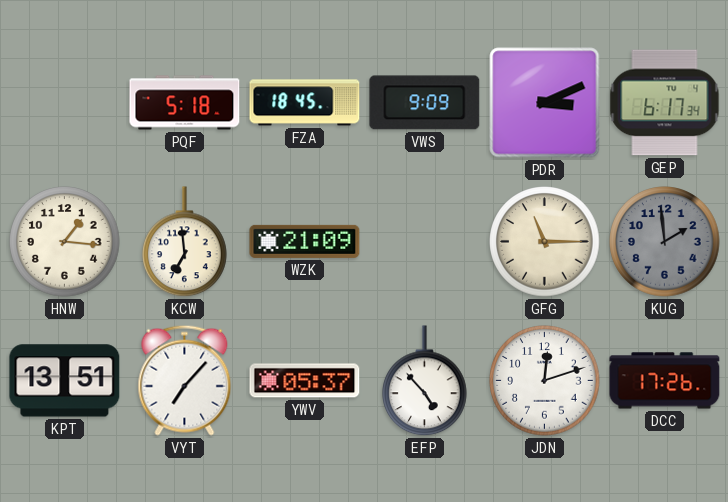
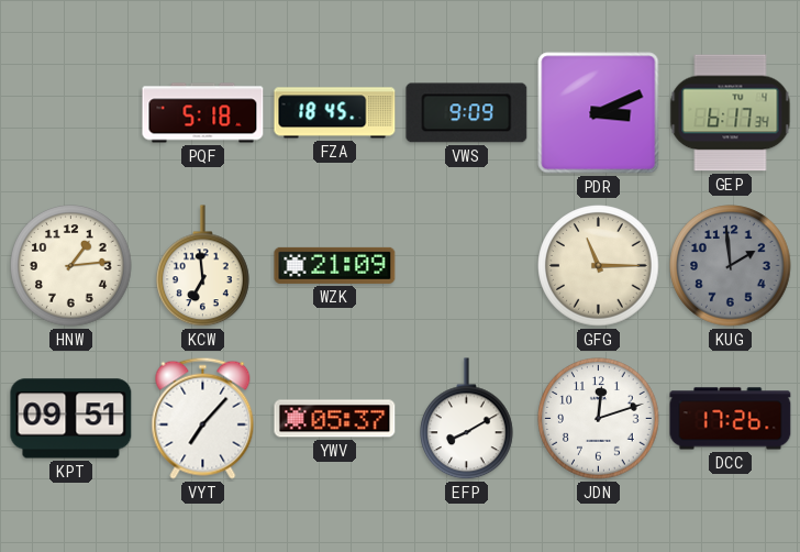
HNW: 1:16 -> 1:14 (71, 266)
KPT: 13:51 -> 09:51 (71, 419)
EFP: 4:53 -> 8:10 (467, 419)
